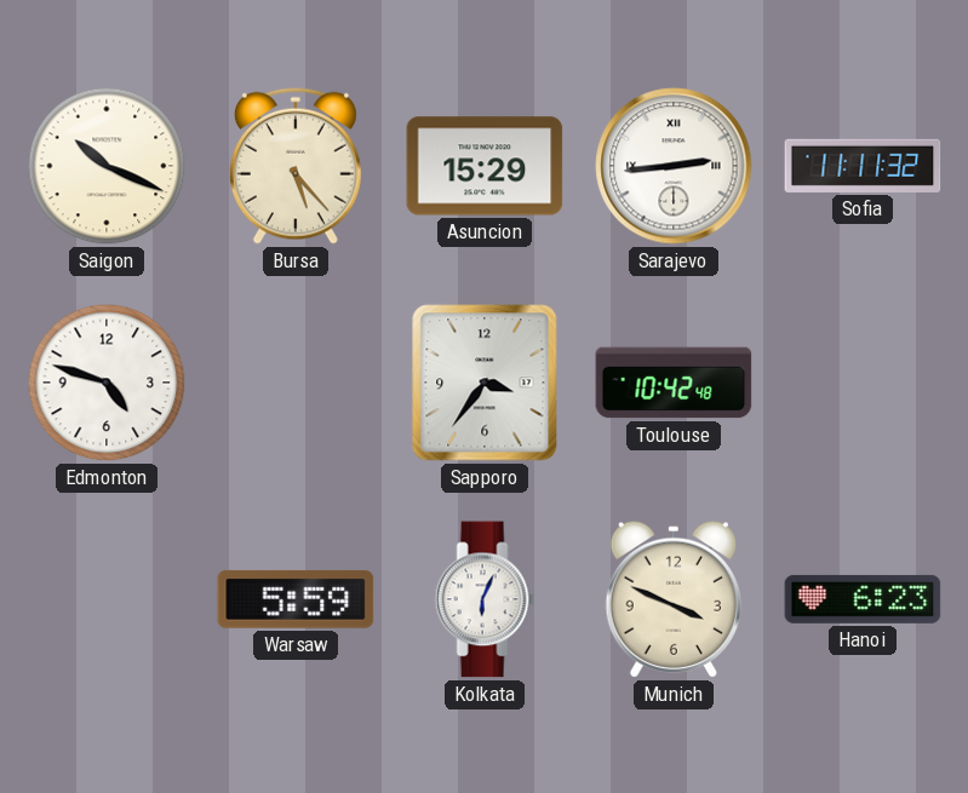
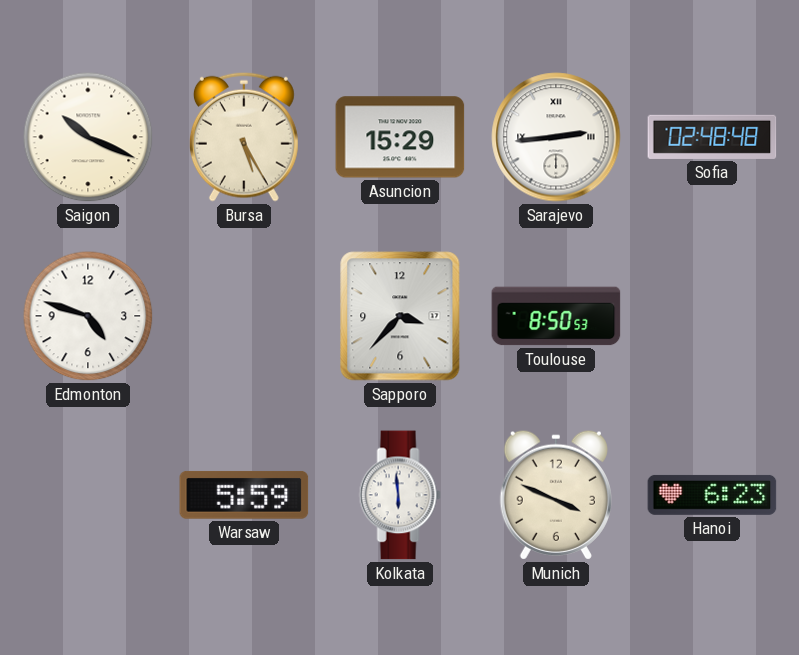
Bursa: 5:23 -> 5:25 (244, 137)
Sofia: 11:11 -> 02:48 (712, 137)
Sapporo: 3:36 -> 3:37 (400, 316)
Toulouse: 10:42 -> 8:50 (556, 316)
Kolkata: 6:04 -> 5:59 (400, 495)
